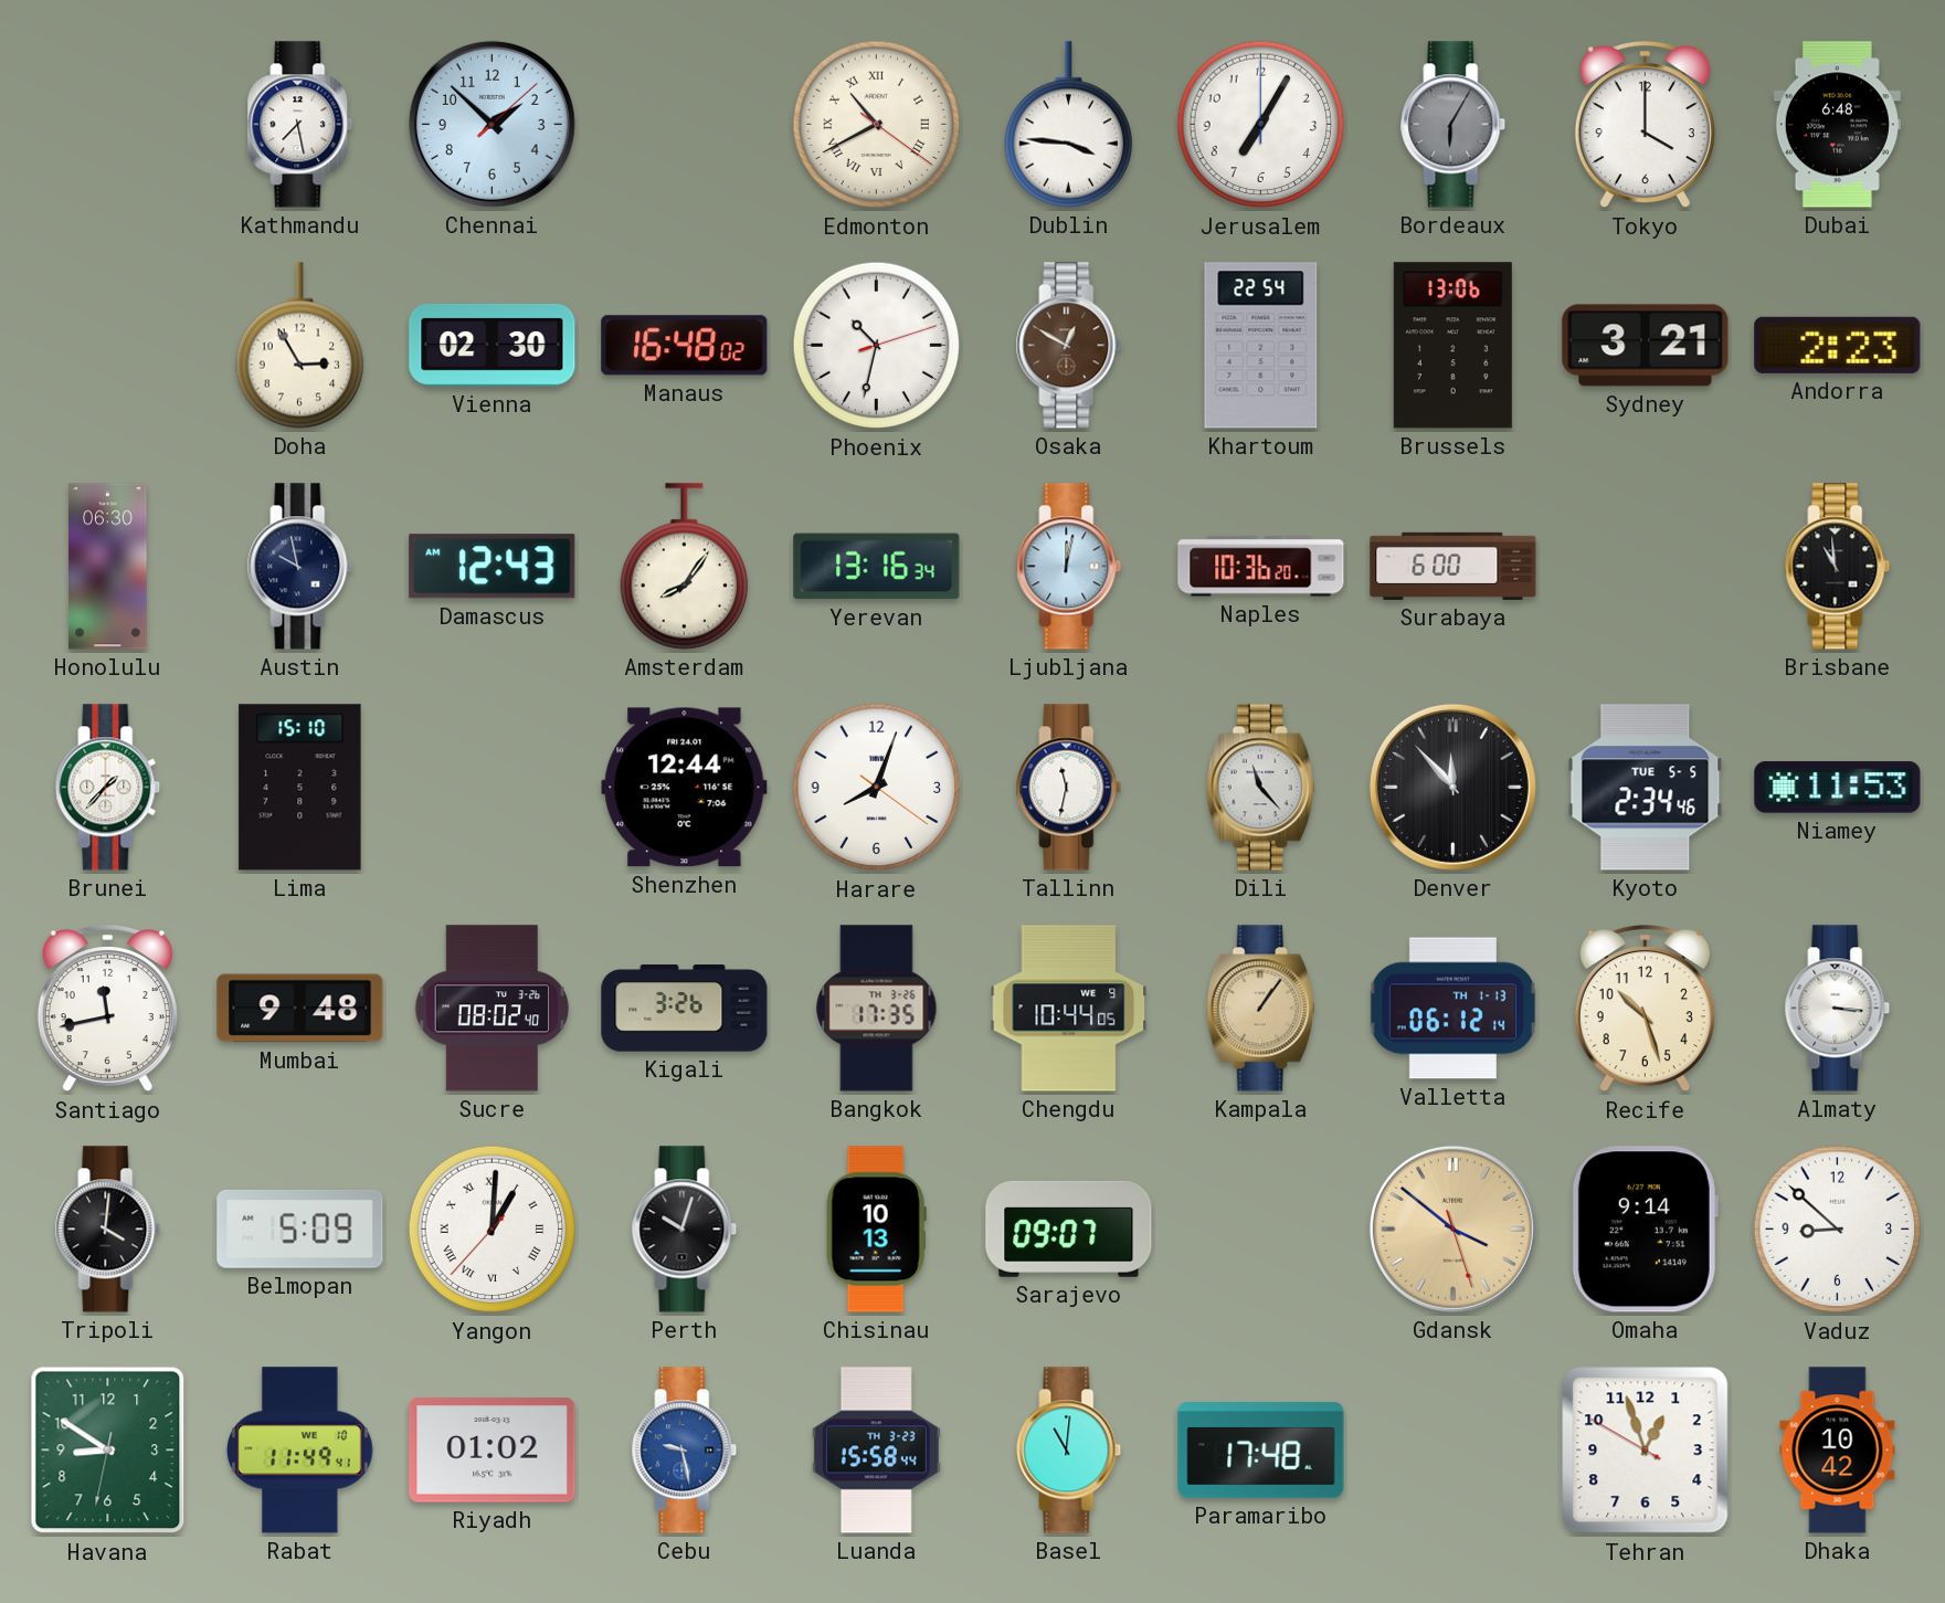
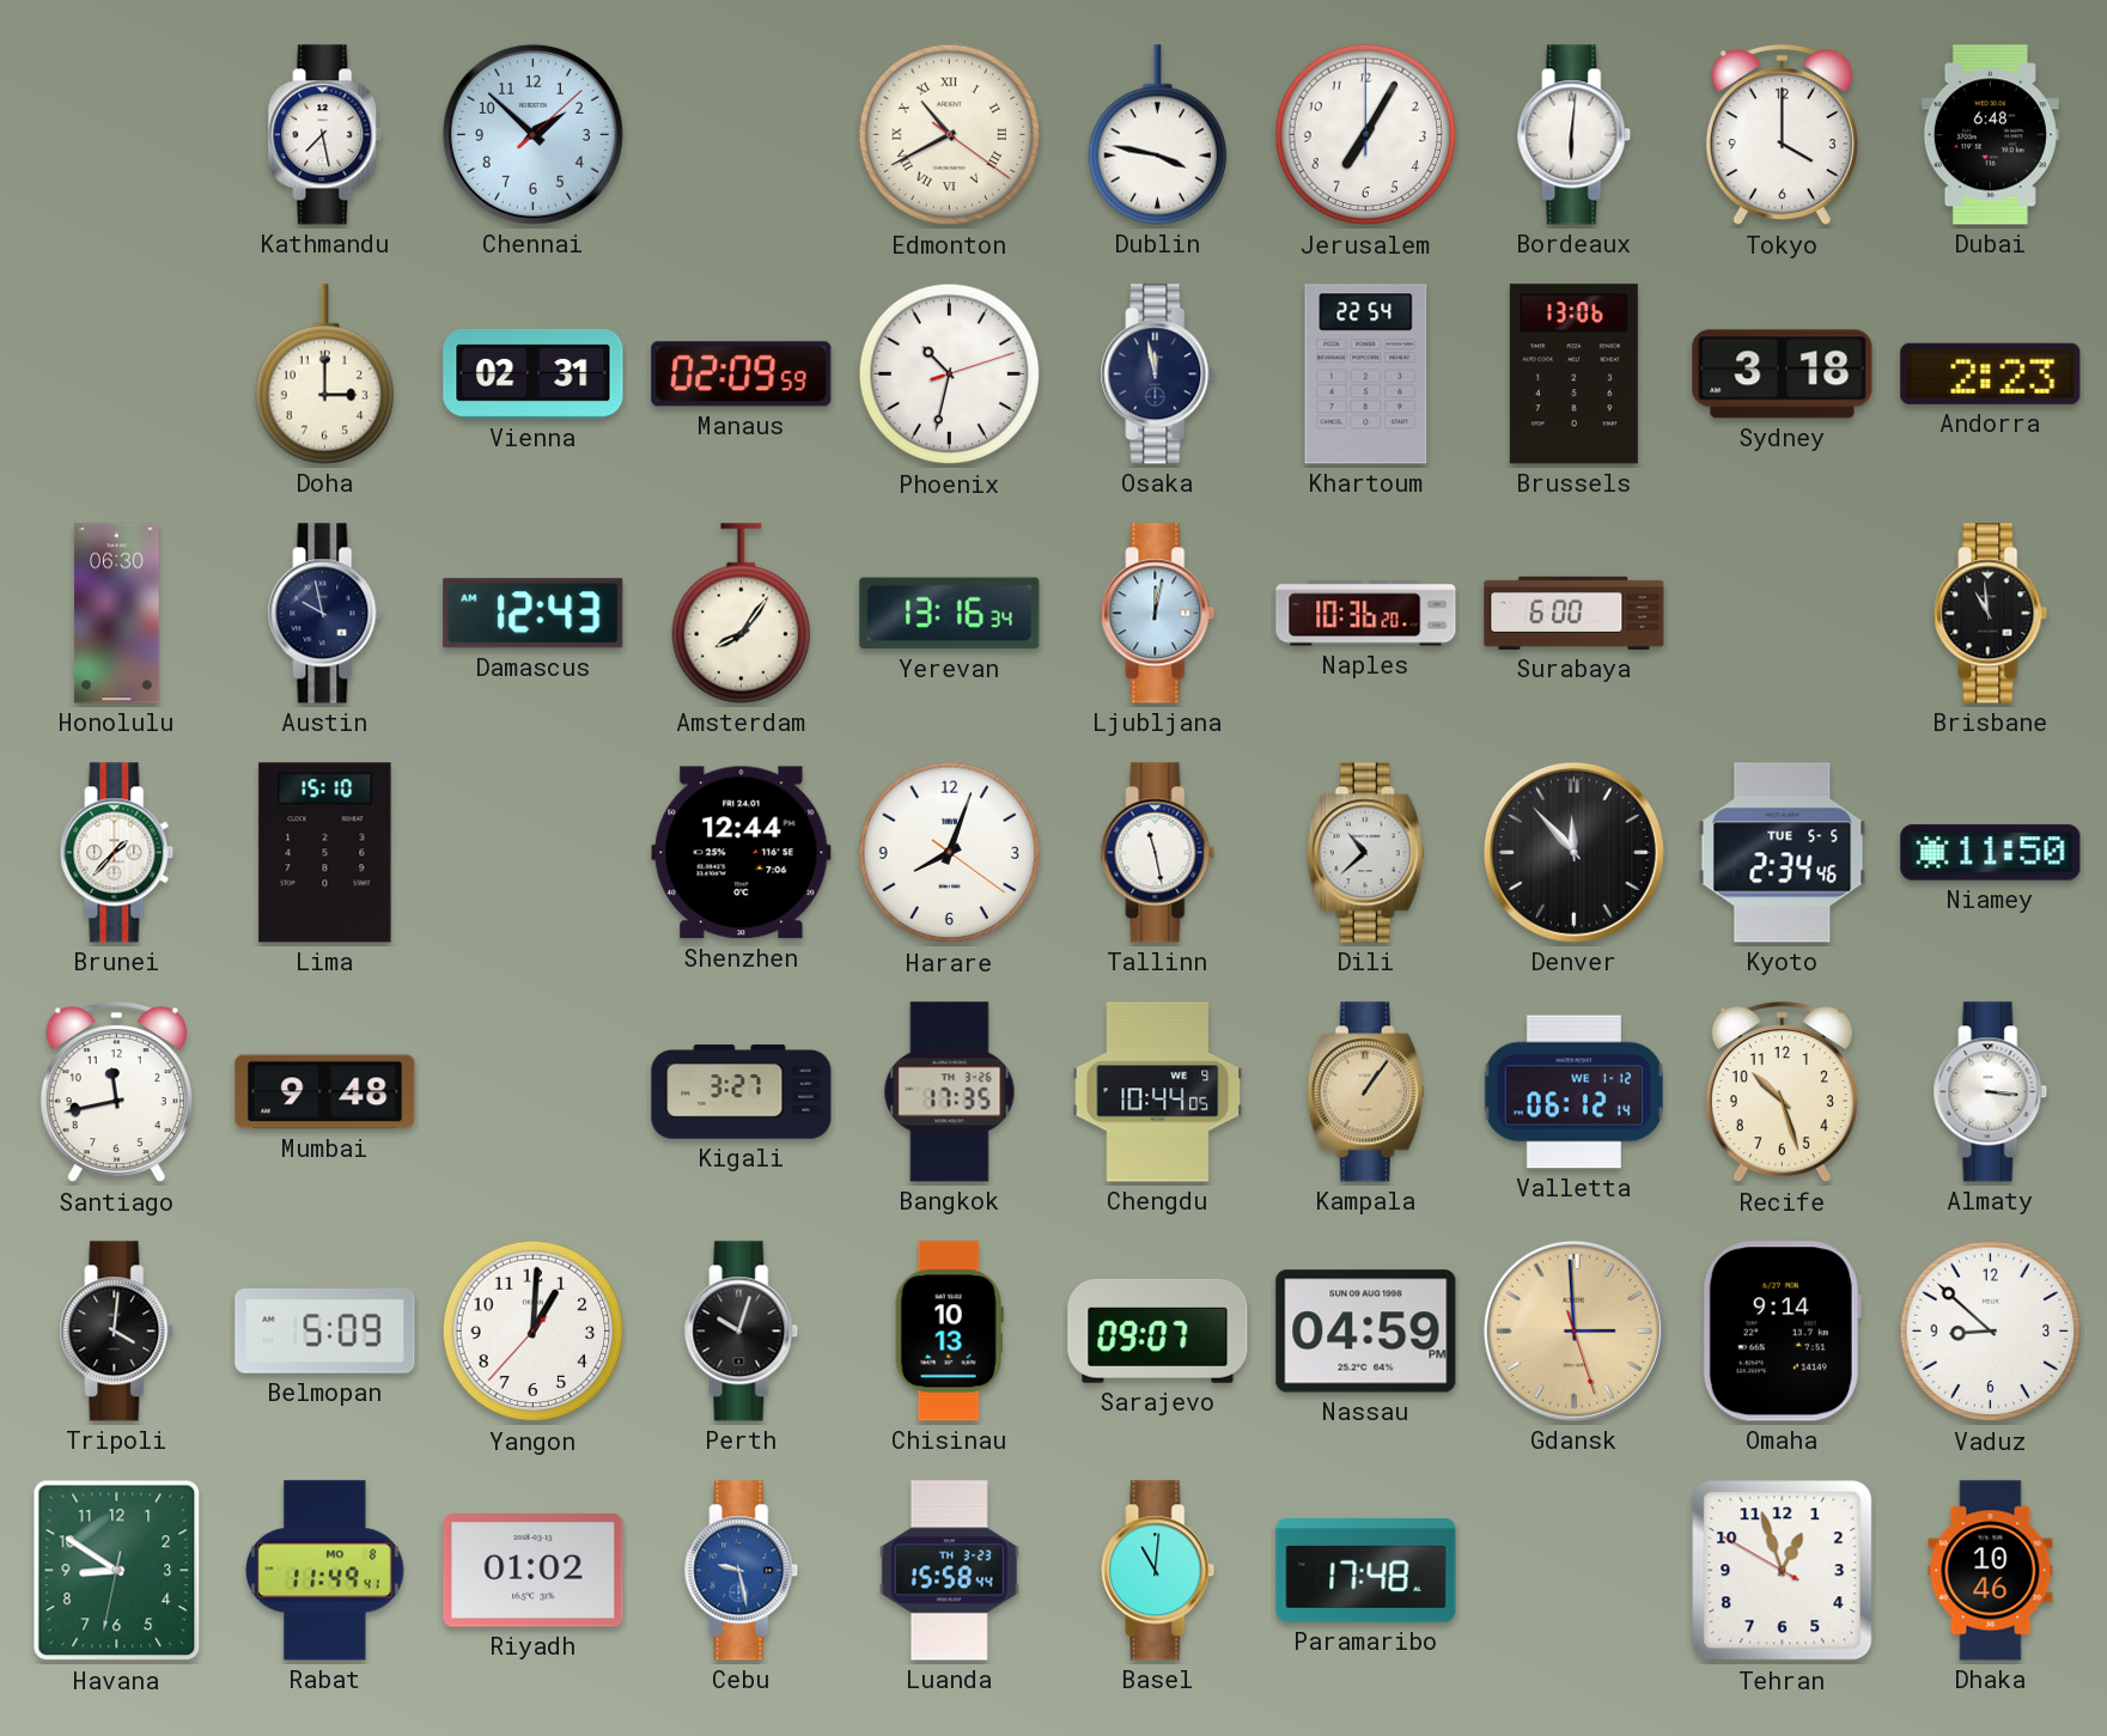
Dublin: 3:46 -> 3:47 (1158, 135)
Bordeaux: 6:05 -> 6:01 (1575, 135)
Bordeaux dial: grey -> white (1575, 135)
Doha: 2:55 -> 3:00 (325, 374)
Vienna: 02:30 -> 02:31 (534, 373)
Manaus: 16:48 -> 02:09 (742, 374)
Osaka: 12:50 -> 11:58 (1158, 374)
Osaka dial: brown -> navy (1158, 374)
Sydney: 3:21 -> 3:18 (1783, 374)
Tallinn: 11:32 -> 11:28 (1158, 853)
Dili: 11:23 -> 10:38 (1365, 853)
Niamey: 11:53 -> 11:50 (1991, 853)
Sucre: 08:02 -> none (493, 1009)
Kigali: 3:26 -> 3:27 (742, 1092)
Valletta date: TH 1-13 -> WE 1-12 (1573, 1092)
Yangon numerals: Roman -> Arabic (534, 1332)
Nassau: none -> 04:59 (1366, 1332)
Gdansk: 3:51 -> 2:59 (1573, 1330)
Rabat date: WE 10 -> MO 8 (324, 1571)
Dhaka: 10:42 -> 10:46 (1991, 1571)
